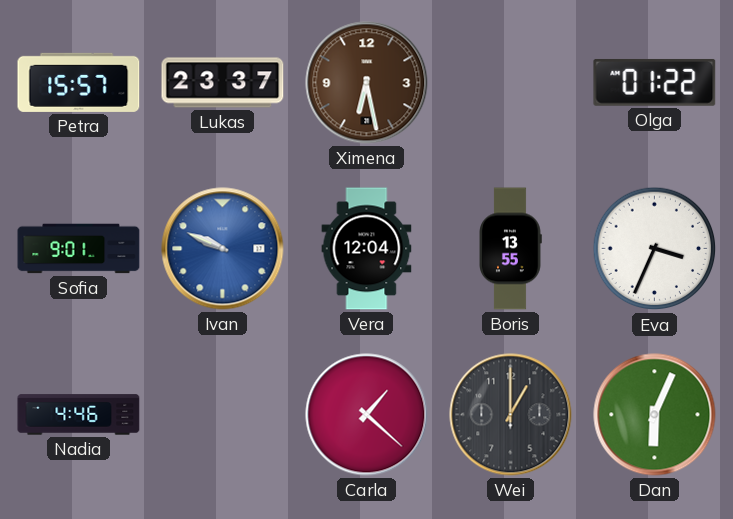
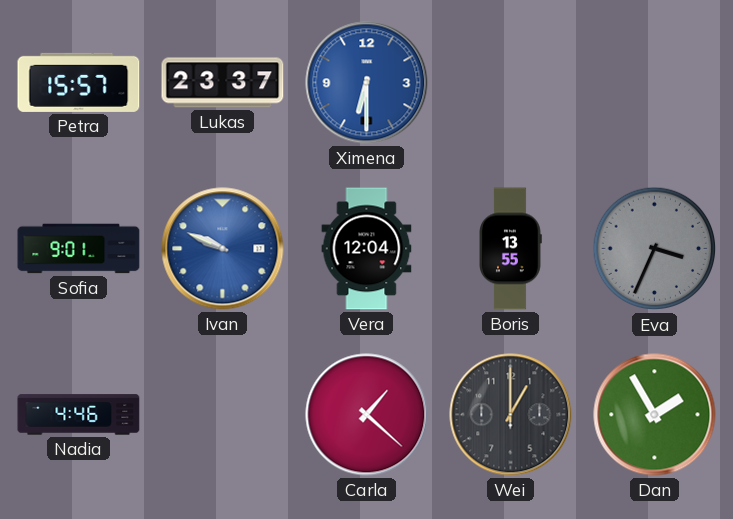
Ximena: 6:28 -> 6:30 (367, 83)
Ximena dial: brown -> blue (367, 83)
Olga: 01:22 -> none (655, 82)
Eva dial: white -> grey (655, 249)
Dan: 6:04 -> 1:55 (655, 415)
